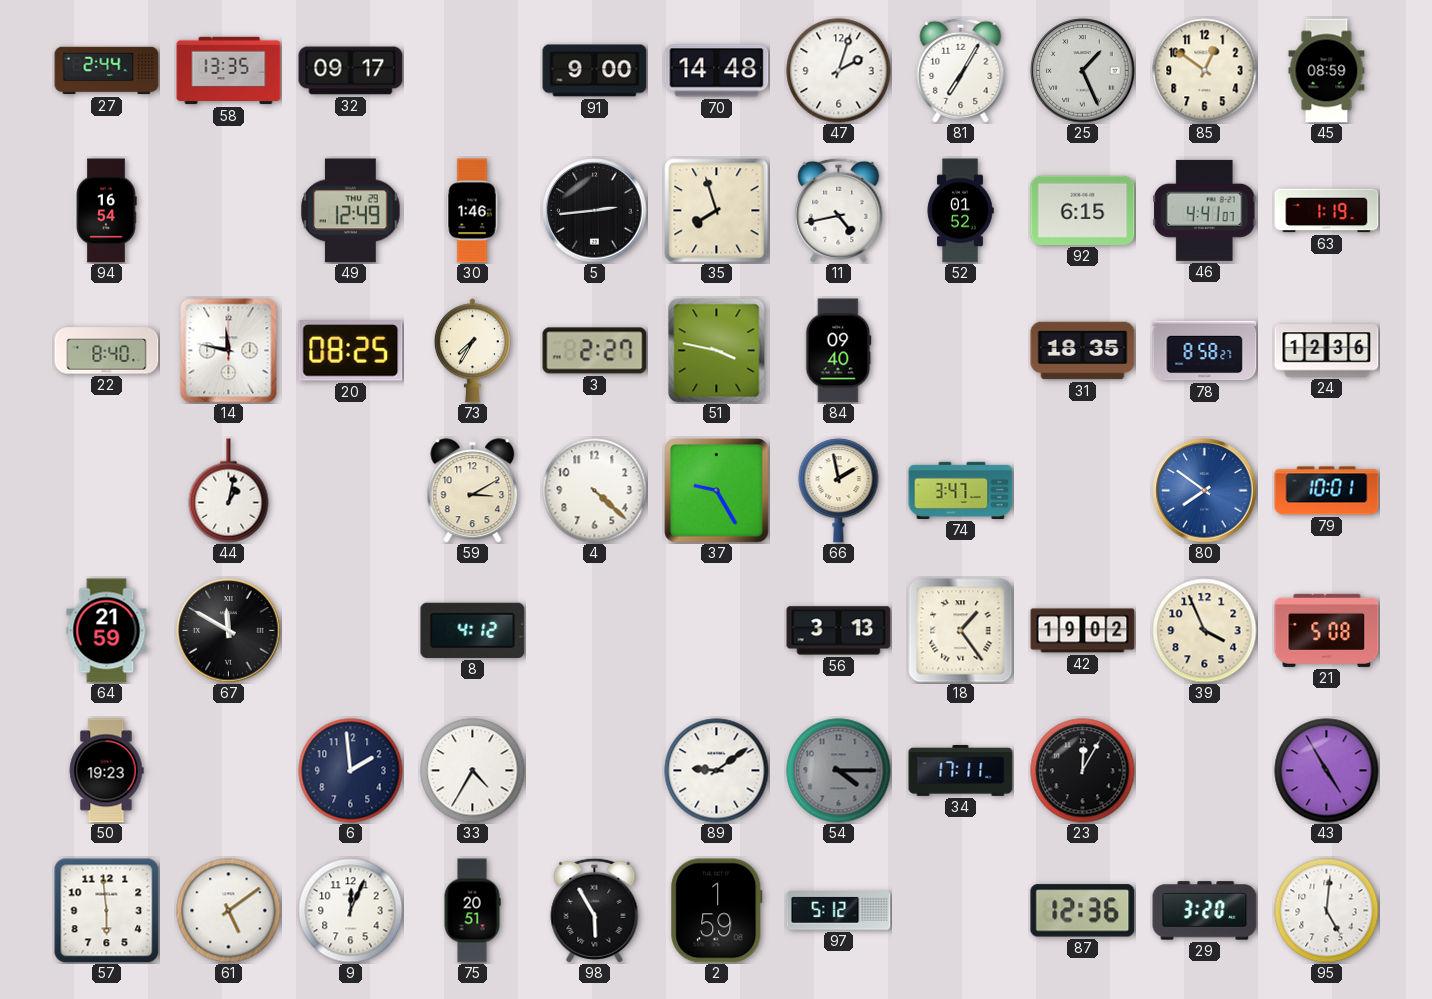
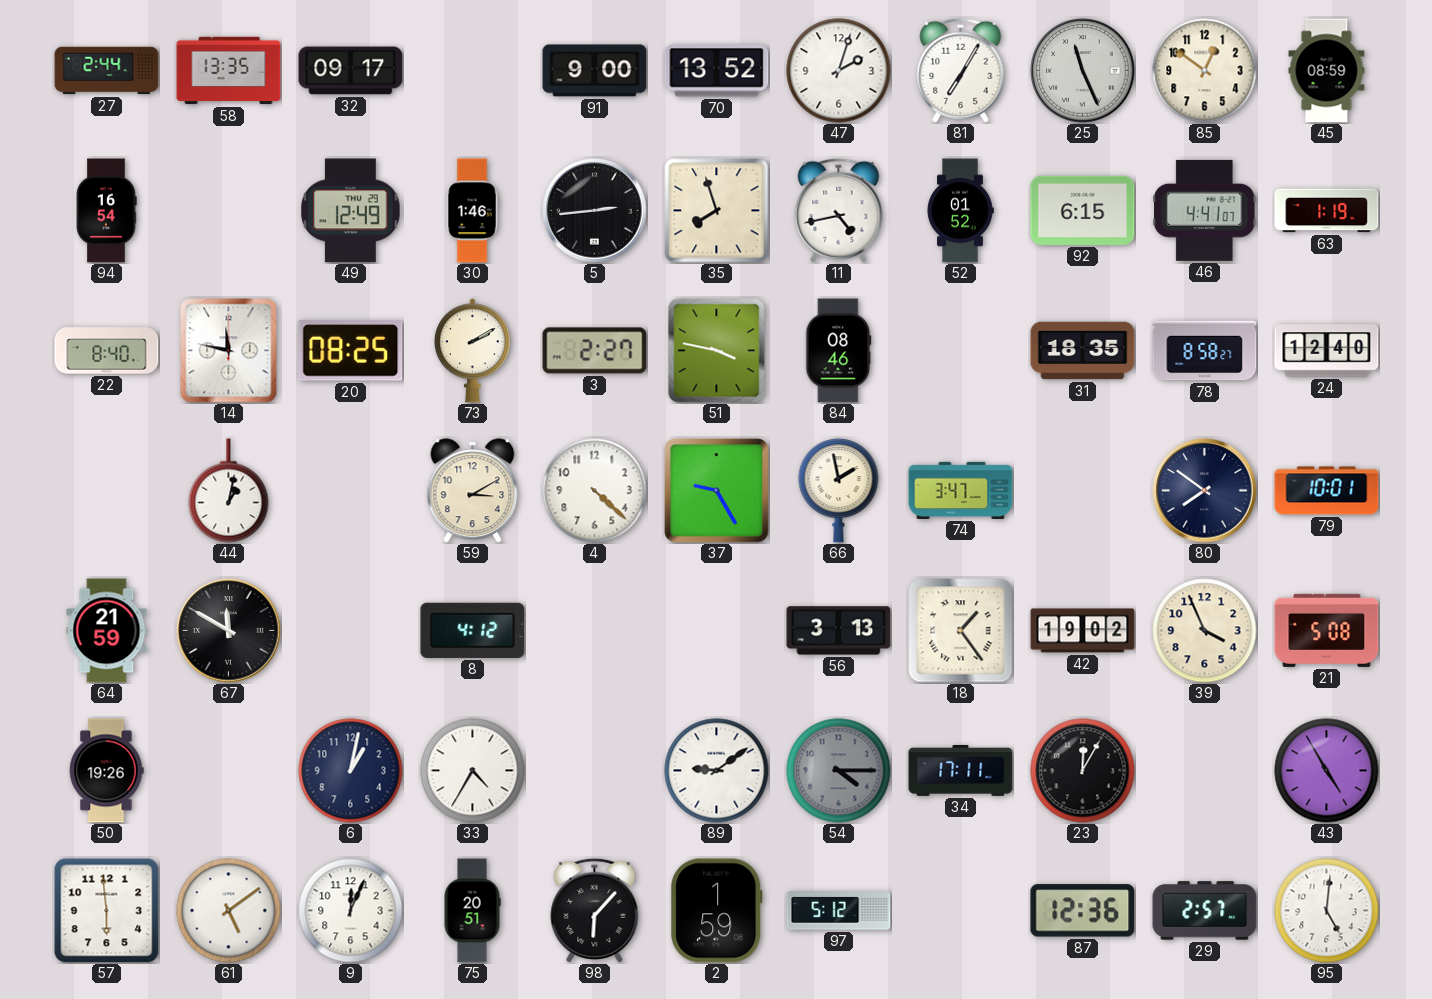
70: 14:48 -> 13:52 (717, 71)
25: 1:26 -> 11:26 (1083, 71)
73: 7:35 -> 2:10 (472, 351)
84: 09:40 -> 08:46 (839, 351)
24: 12:36 -> 12:40 (1327, 351)
80 dial: blue -> navy (1205, 491)
50: 19:23 -> 19:26 (106, 771)
6: 1:59 -> 1:02 (351, 771)
98: 5:55 -> 6:07 (595, 910)
29: 3:20 -> 2:57 (1205, 911)
